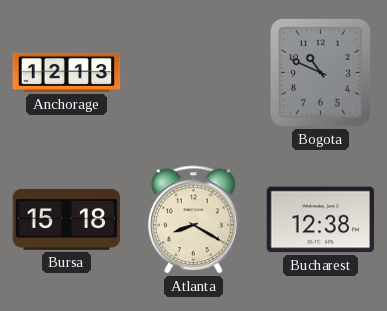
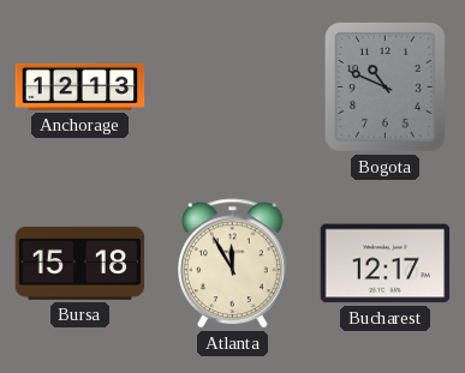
Atlanta: 8:20 -> 11:55 (232, 264)
Bucharest: 12:38 -> 12:17 (386, 264)
